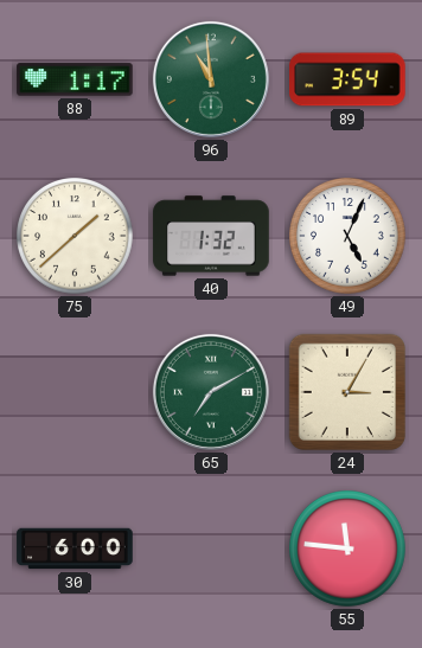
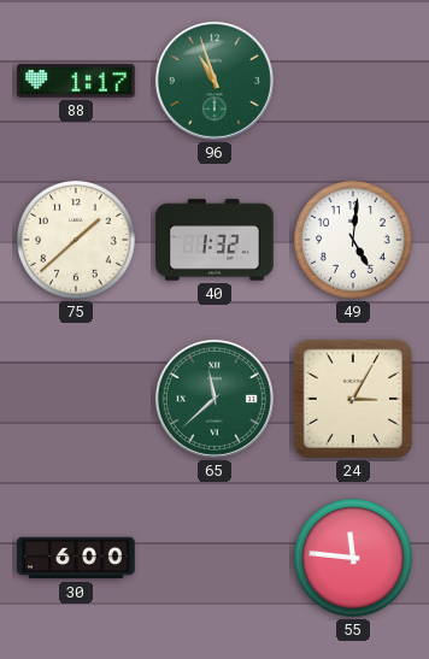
96: 10:59 -> 10:57 (214, 81)
89: 3:54 -> none (347, 79)
49: 5:04 -> 5:01 (354, 241)
65: 7:10 -> 11:38 (214, 399)
